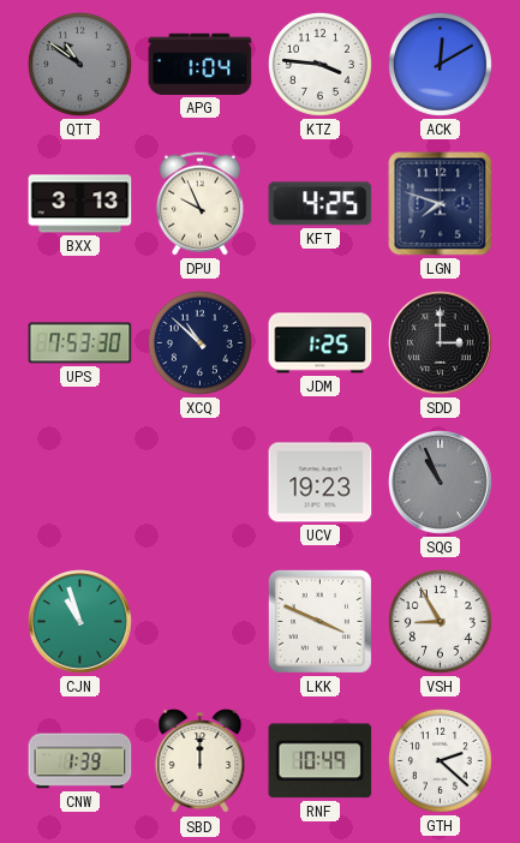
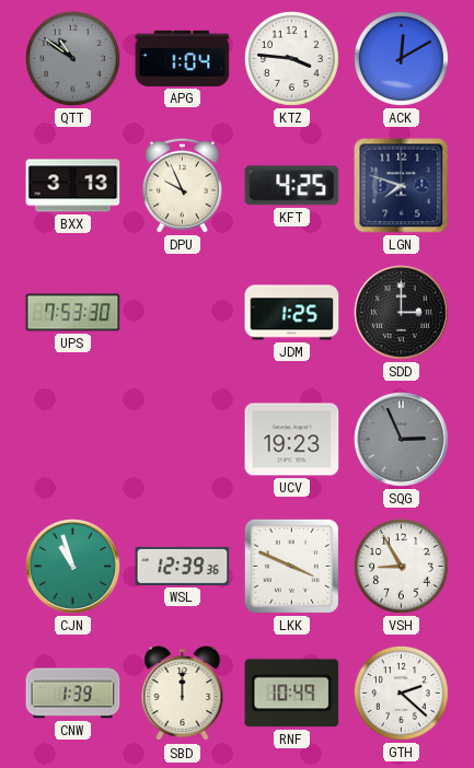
XCQ: 10:52 -> none (199, 342)
SQG: 10:56 -> 2:56 (402, 440)
WSL: none -> 12:39 (183, 566)
